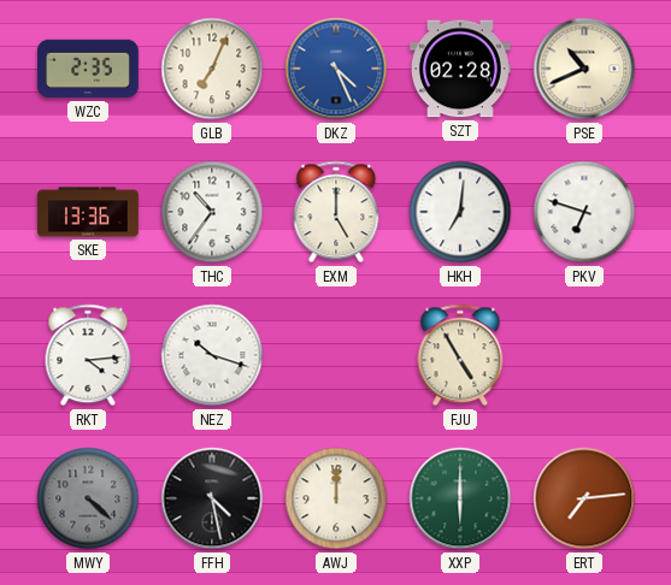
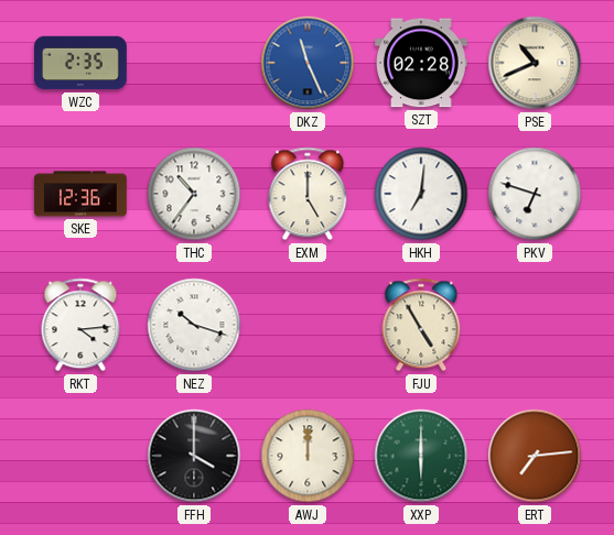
GLB: 7:04 -> none (212, 69)
DKZ: 4:26 -> 11:26 (308, 63)
SKE: 13:36 -> 12:36 (80, 194)
MWY: 4:22 -> none (88, 498)
FFH: 4:28 -> 4:00 (194, 456)
